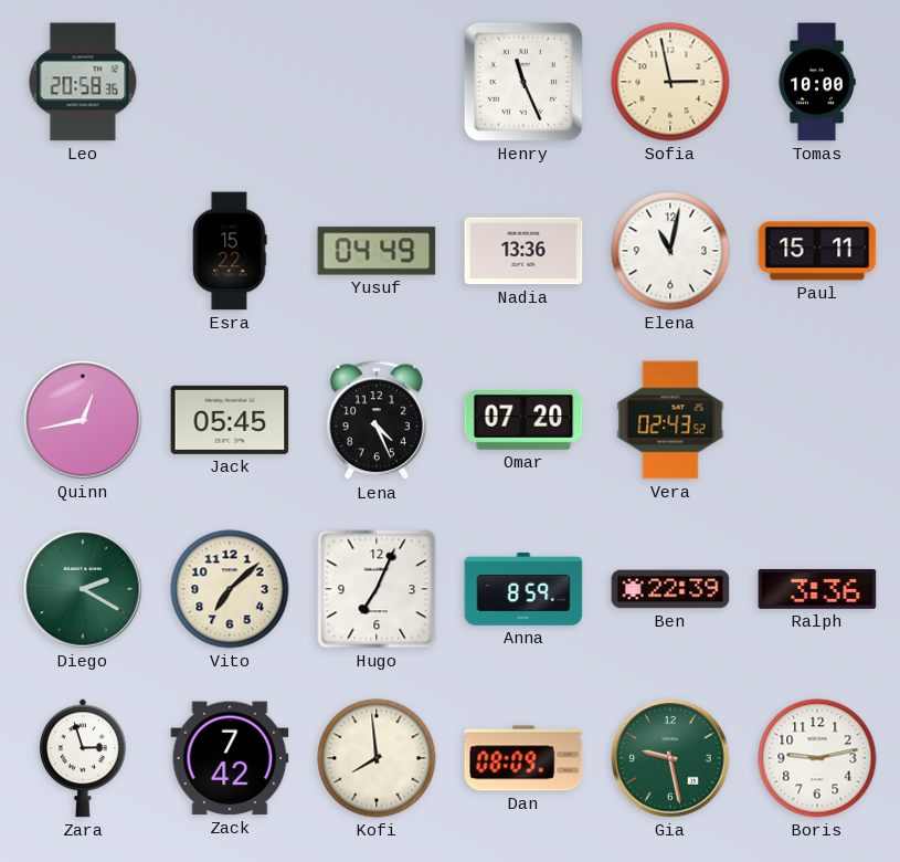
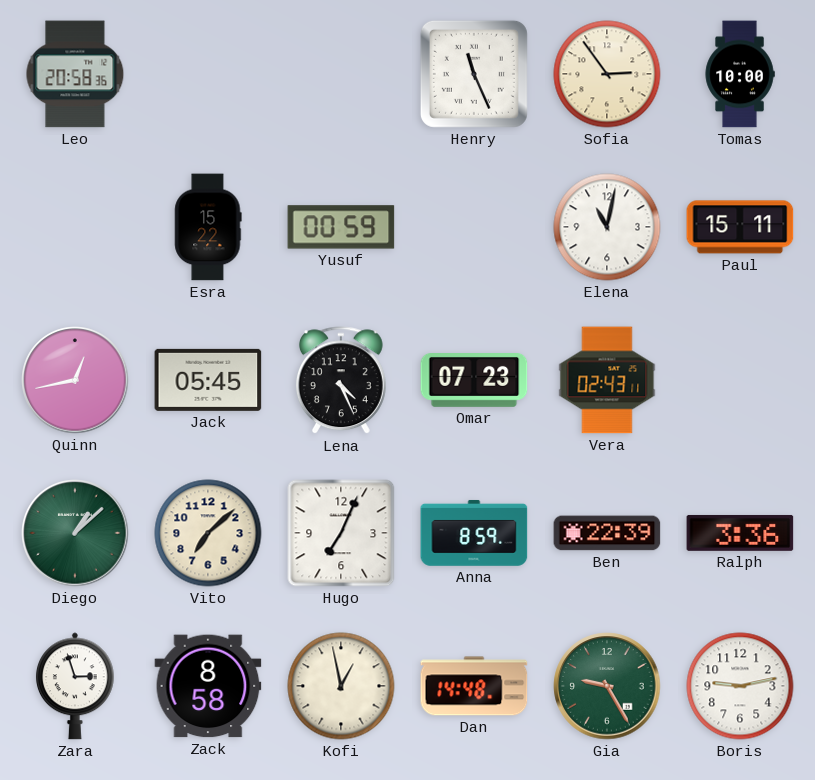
Sofia: 2:58 -> 2:54 (607, 74)
Yusuf: 04:49 -> 00:59 (341, 227)
Nadia: 13:36 -> none (523, 251)
Omar: 07:20 -> 07:23 (474, 381)
Vera: 02:43:52 -> 02:43:11 (607, 380)
Diego: 2:20 -> 1:08 (75, 533)
Zack: 7:42 -> 8:58 (208, 686)
Kofi: 7:59 -> 12:58 (341, 686)
Dan: 08:09 -> 14:48 (474, 686)
Gia: 9:28 -> 9:25 (607, 686)
